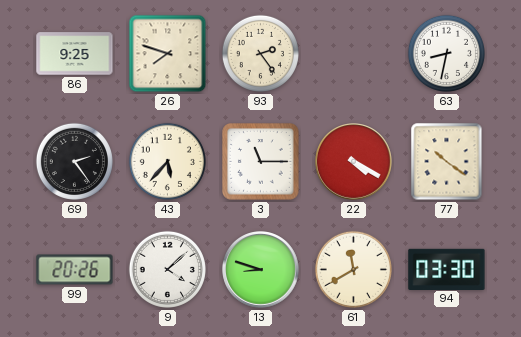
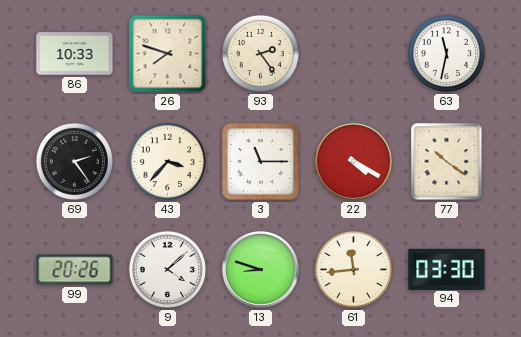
86: 9:25 -> 10:33 (75, 54)
63: 8:32 -> 11:32 (446, 53)
43: 5:37 -> 3:37 (167, 161)
61: 11:40 -> 11:44 (353, 269)
